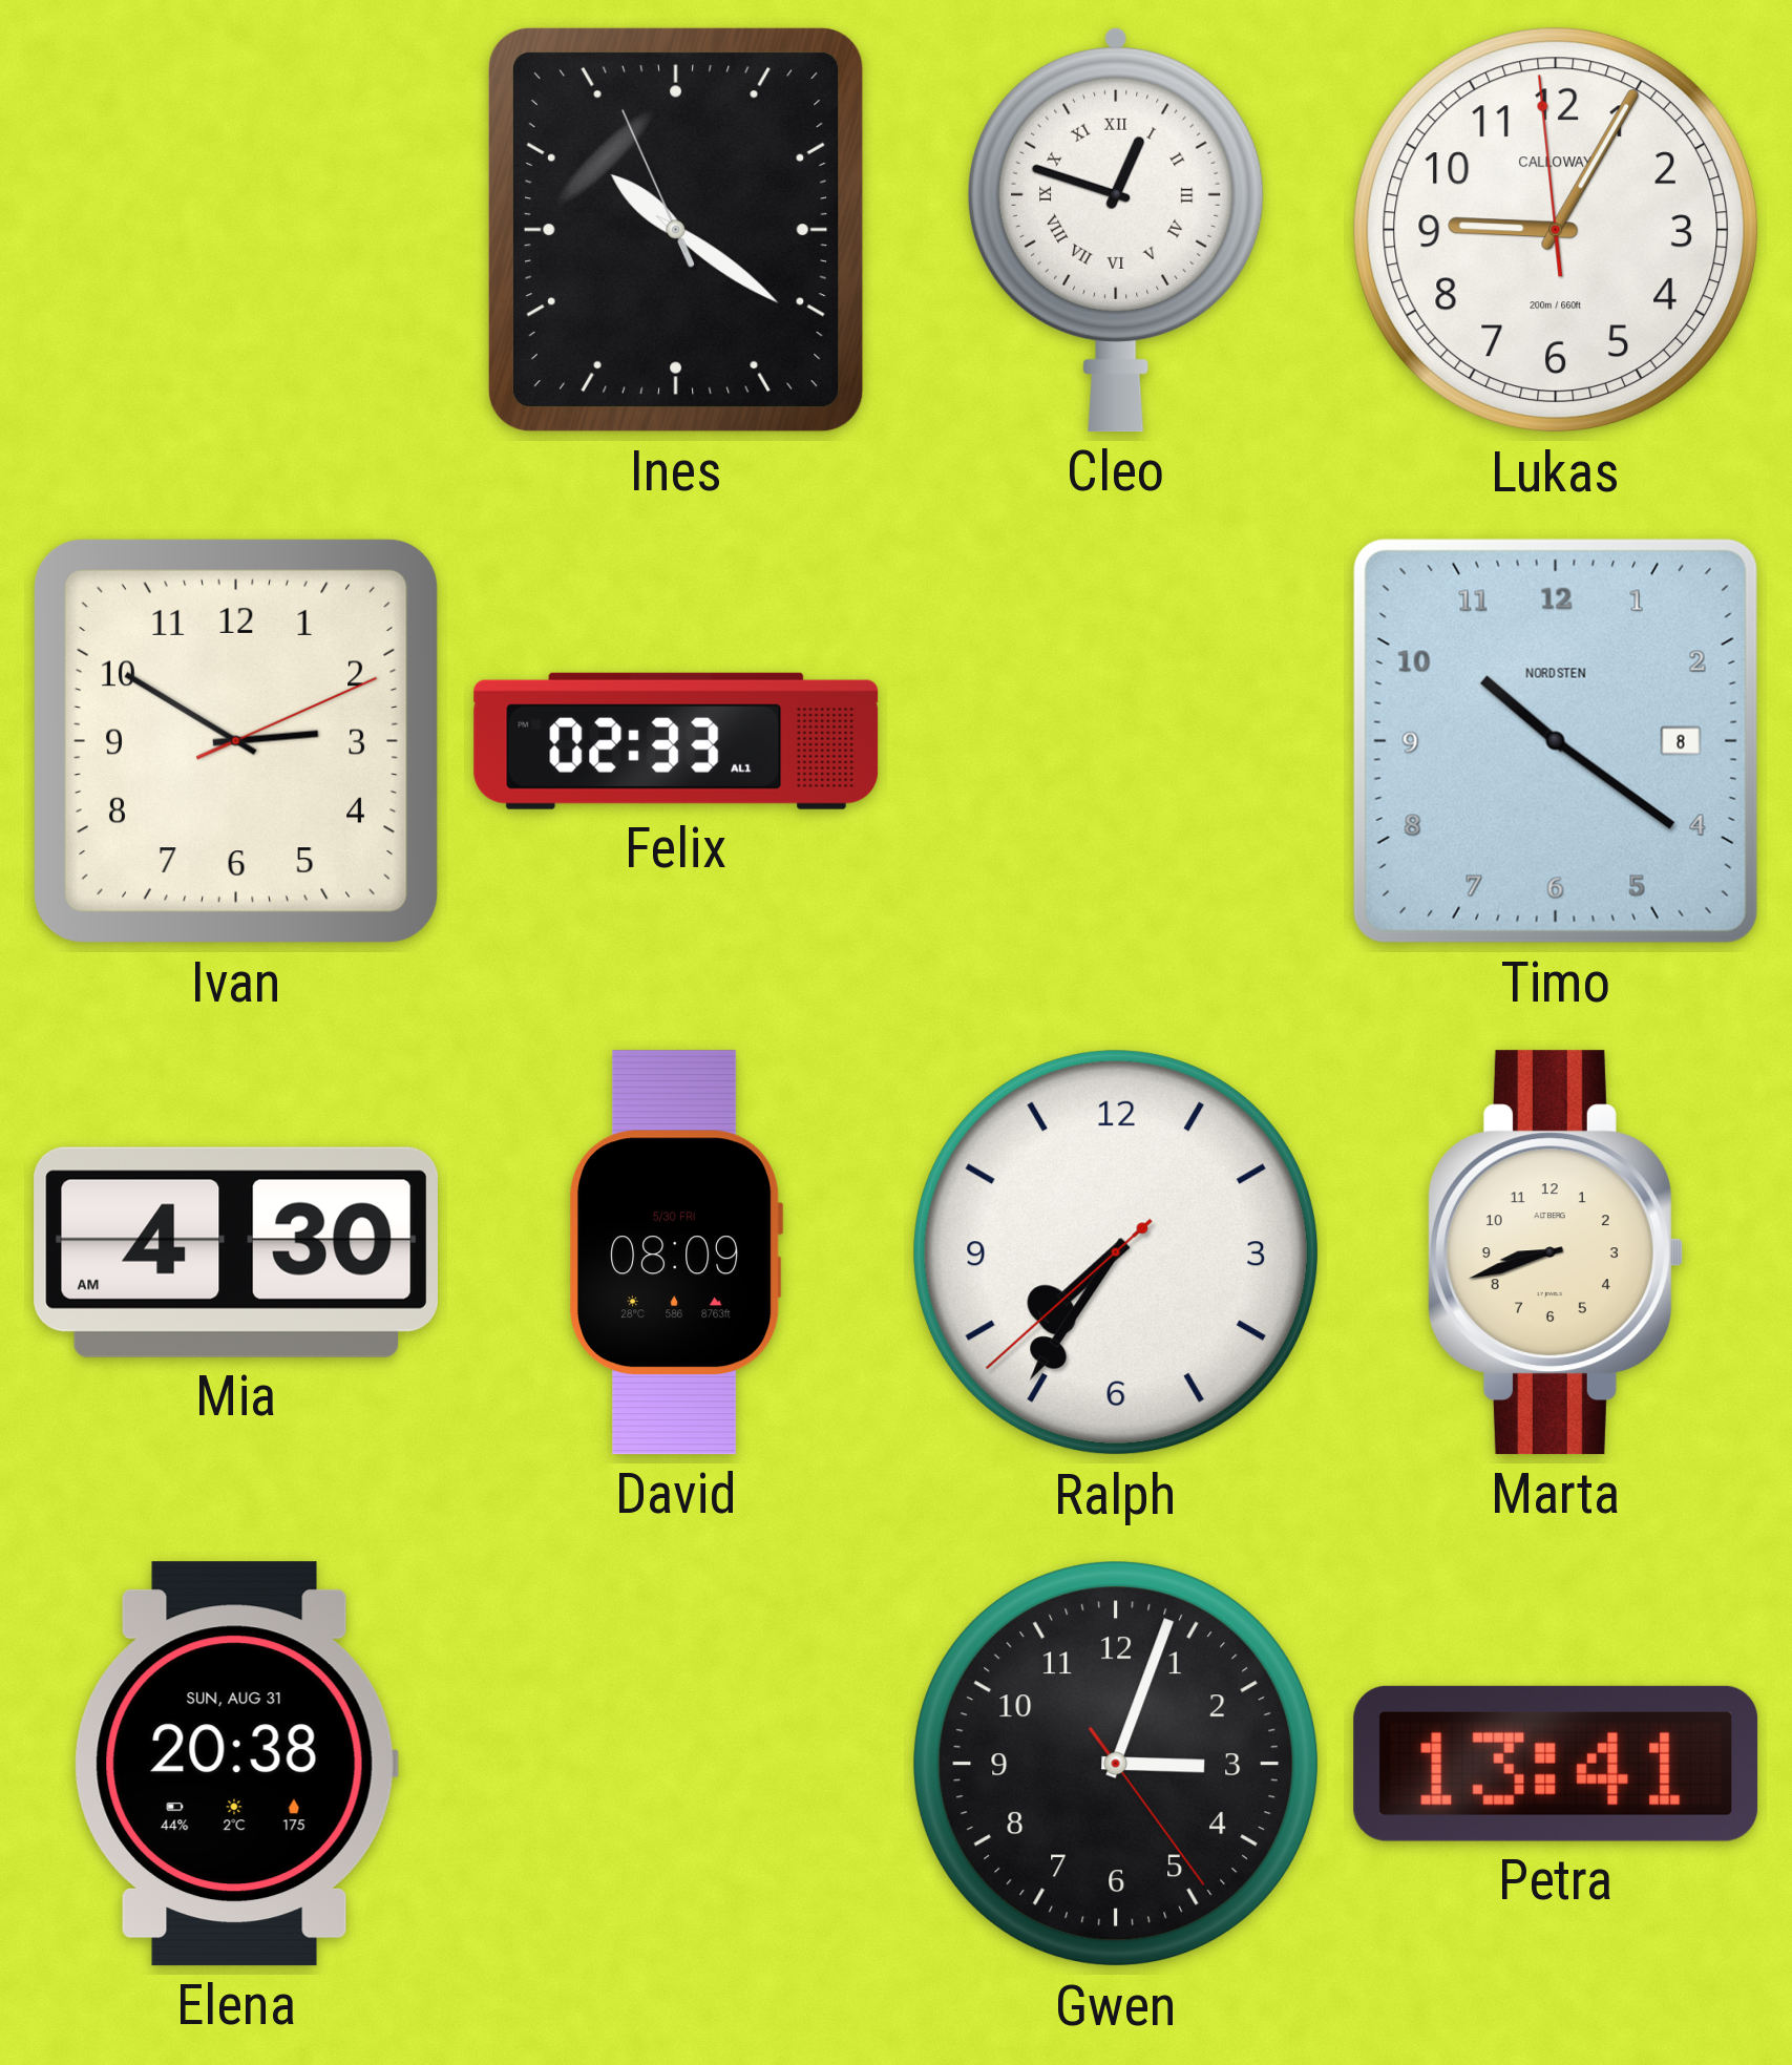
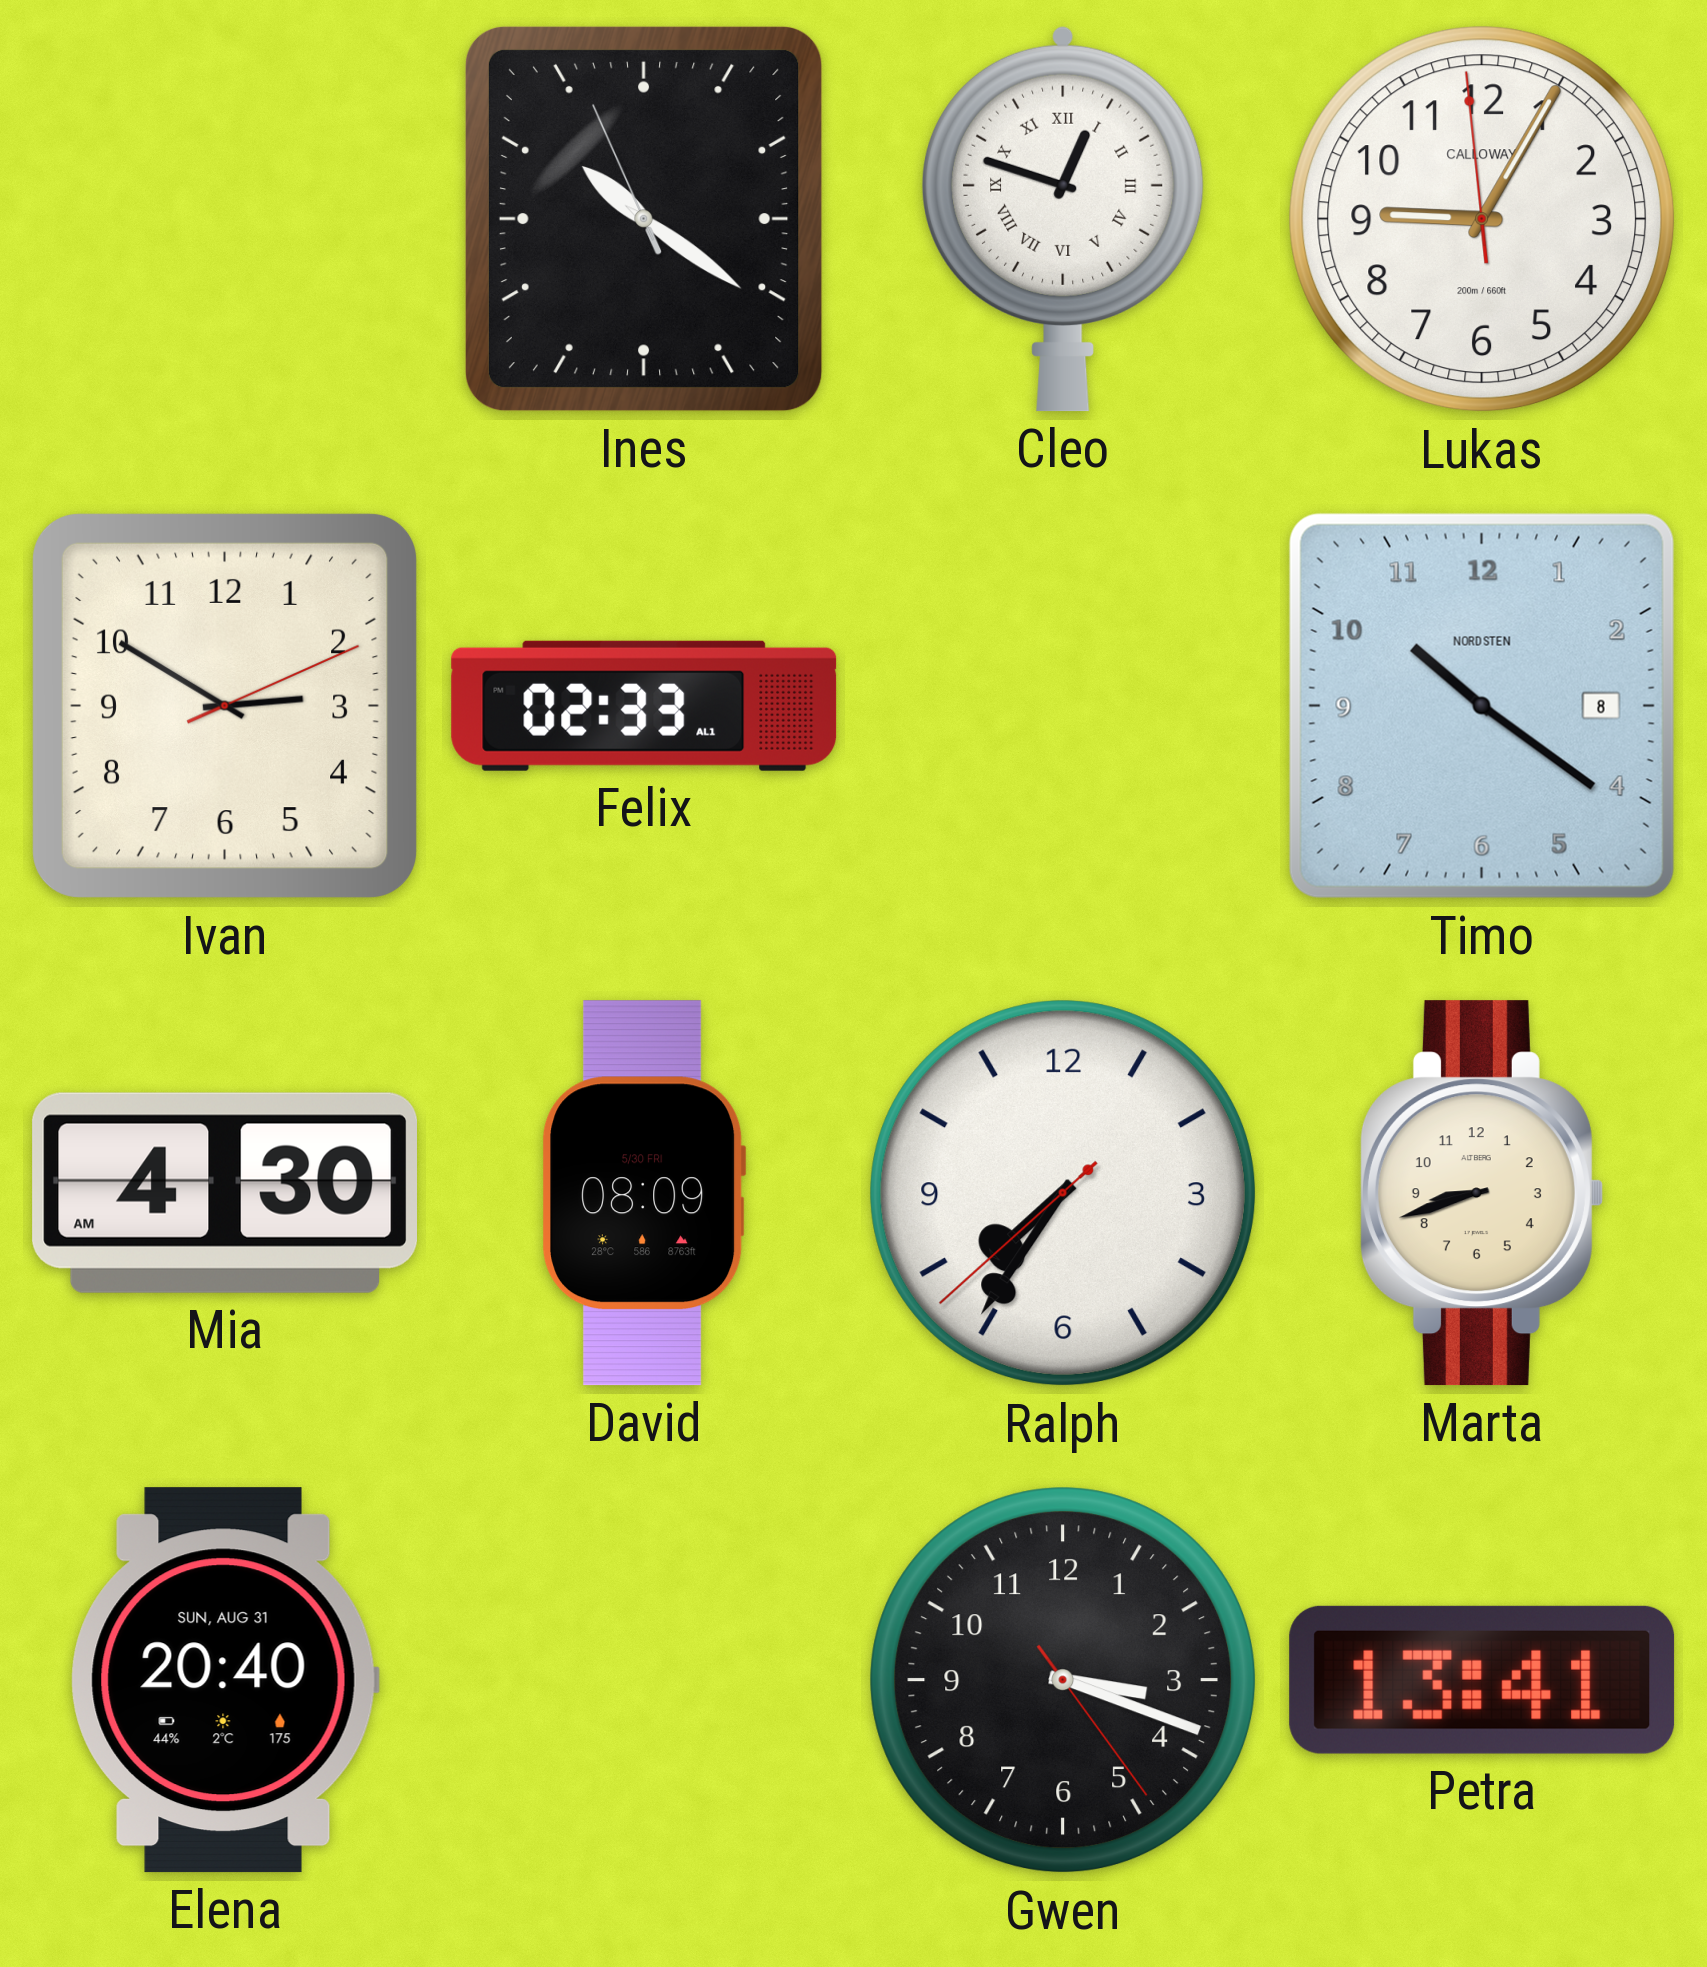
Elena: 20:38 -> 20:40 (225, 1680)
Gwen: 3:03 -> 3:18 (1063, 1680)
